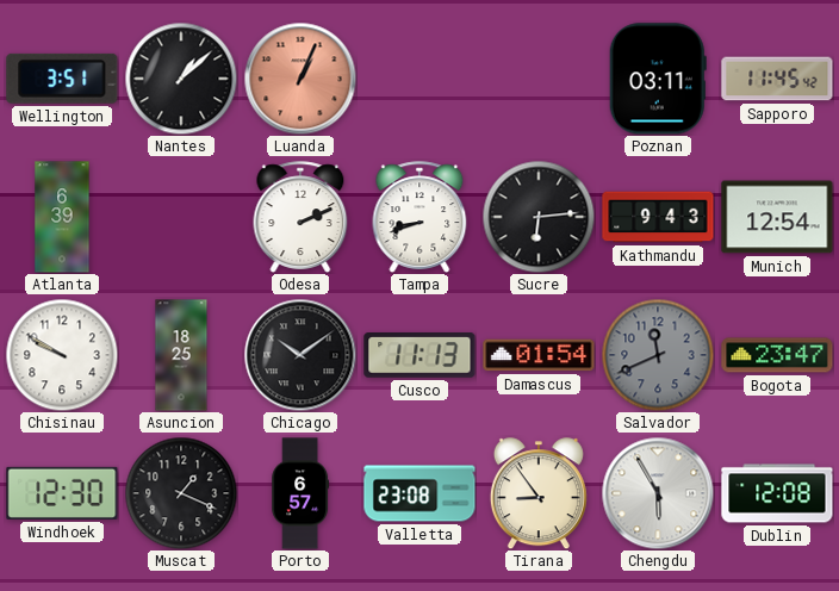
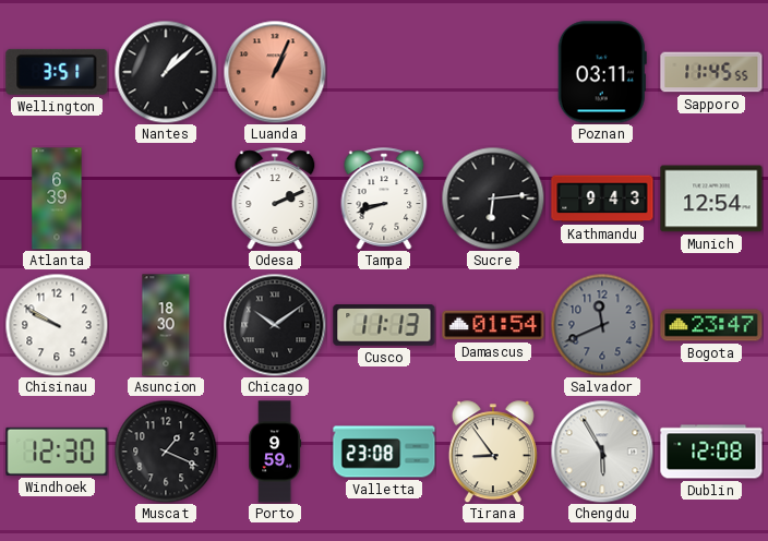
Sapporo: 11:45:42 -> 11:45:55 (711, 72)
Asuncion: 18:25 -> 18:30 (166, 325)
Porto: 6:57 -> 9:59 (275, 452)
